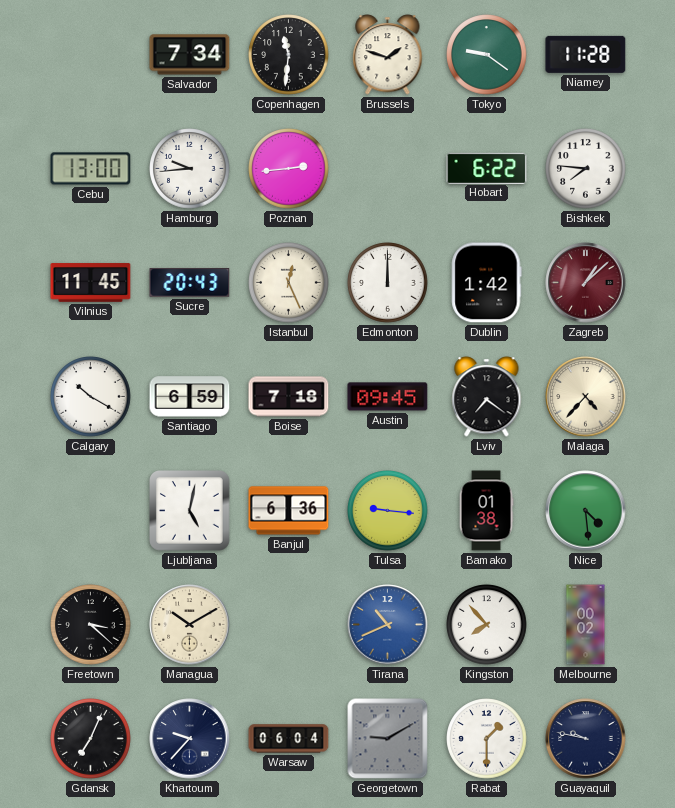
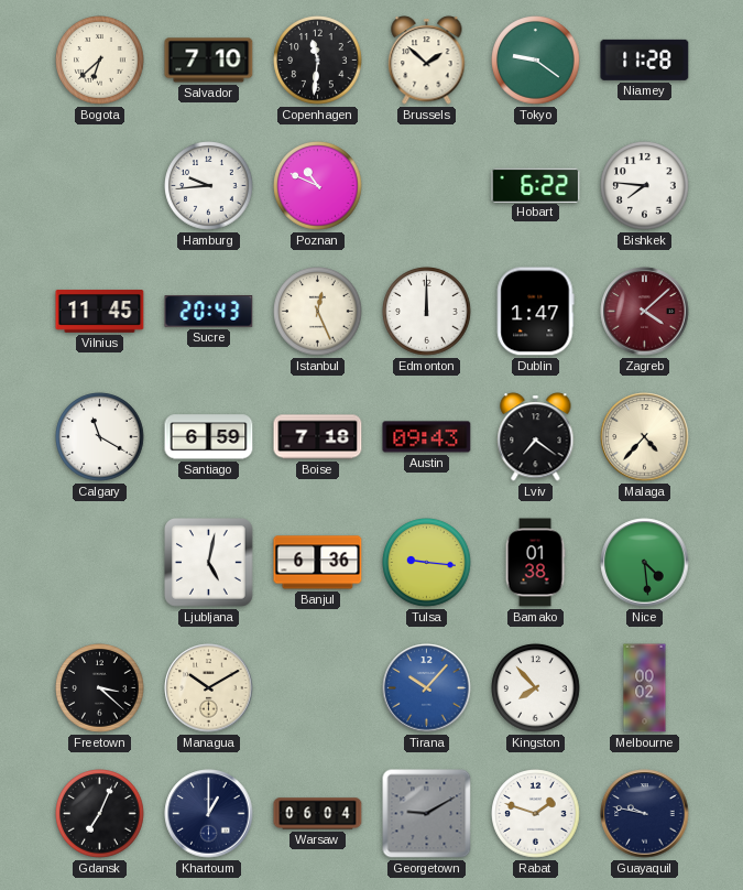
Bogota: none -> 6:38 (100, 61)
Salvador: 7:34 -> 7:10 (209, 61)
Brussels: 1:48 -> 1:52 (427, 61)
Cebu: 13:00 -> none (91, 169)
Poznan: 2:44 -> 10:49 (318, 186)
Dublin: 1:42 -> 1:47 (536, 312)
Zagreb: 1:08 -> 4:08 (645, 312)
Calgary: 10:20 -> 11:20 (100, 437)
Austin: 09:45 -> 09:43 (427, 437)
Tirana: 10:41 -> 10:07 (427, 688)
Khartoum: 9:37 -> 1:00 (209, 814)
Rabat: 1:30 -> 1:48 (536, 814)
